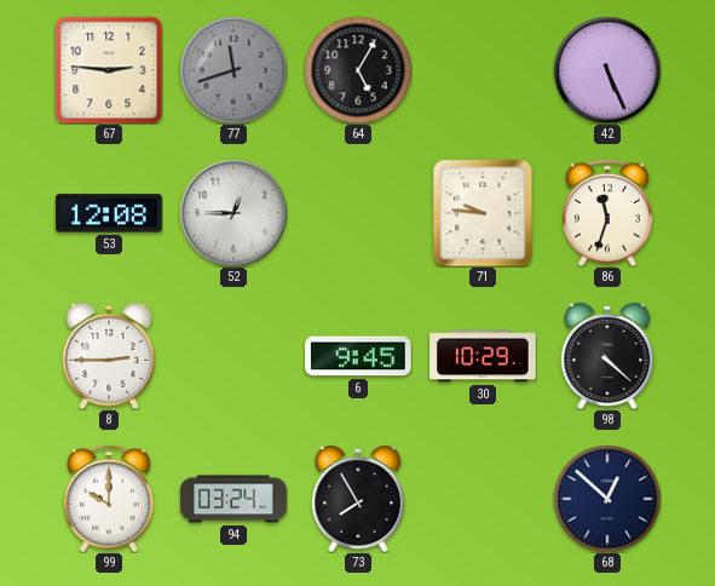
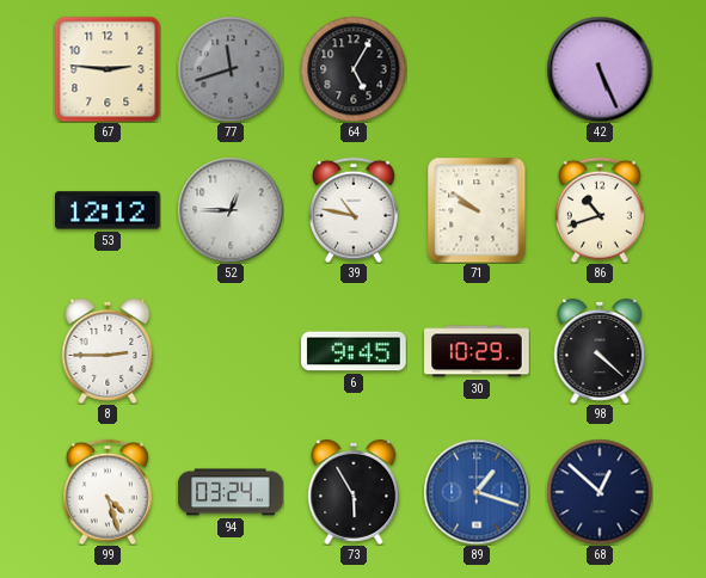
53: 12:08 -> 12:12 (108, 210)
39: none -> 10:47 (354, 210)
71: 9:46 -> 9:51 (477, 210)
86: 11:33 -> 10:42 (600, 210)
99: 10:00 -> 4:27 (108, 492)
73: 7:55 -> 5:55 (354, 492)
89: none -> 1:18 (477, 492)
